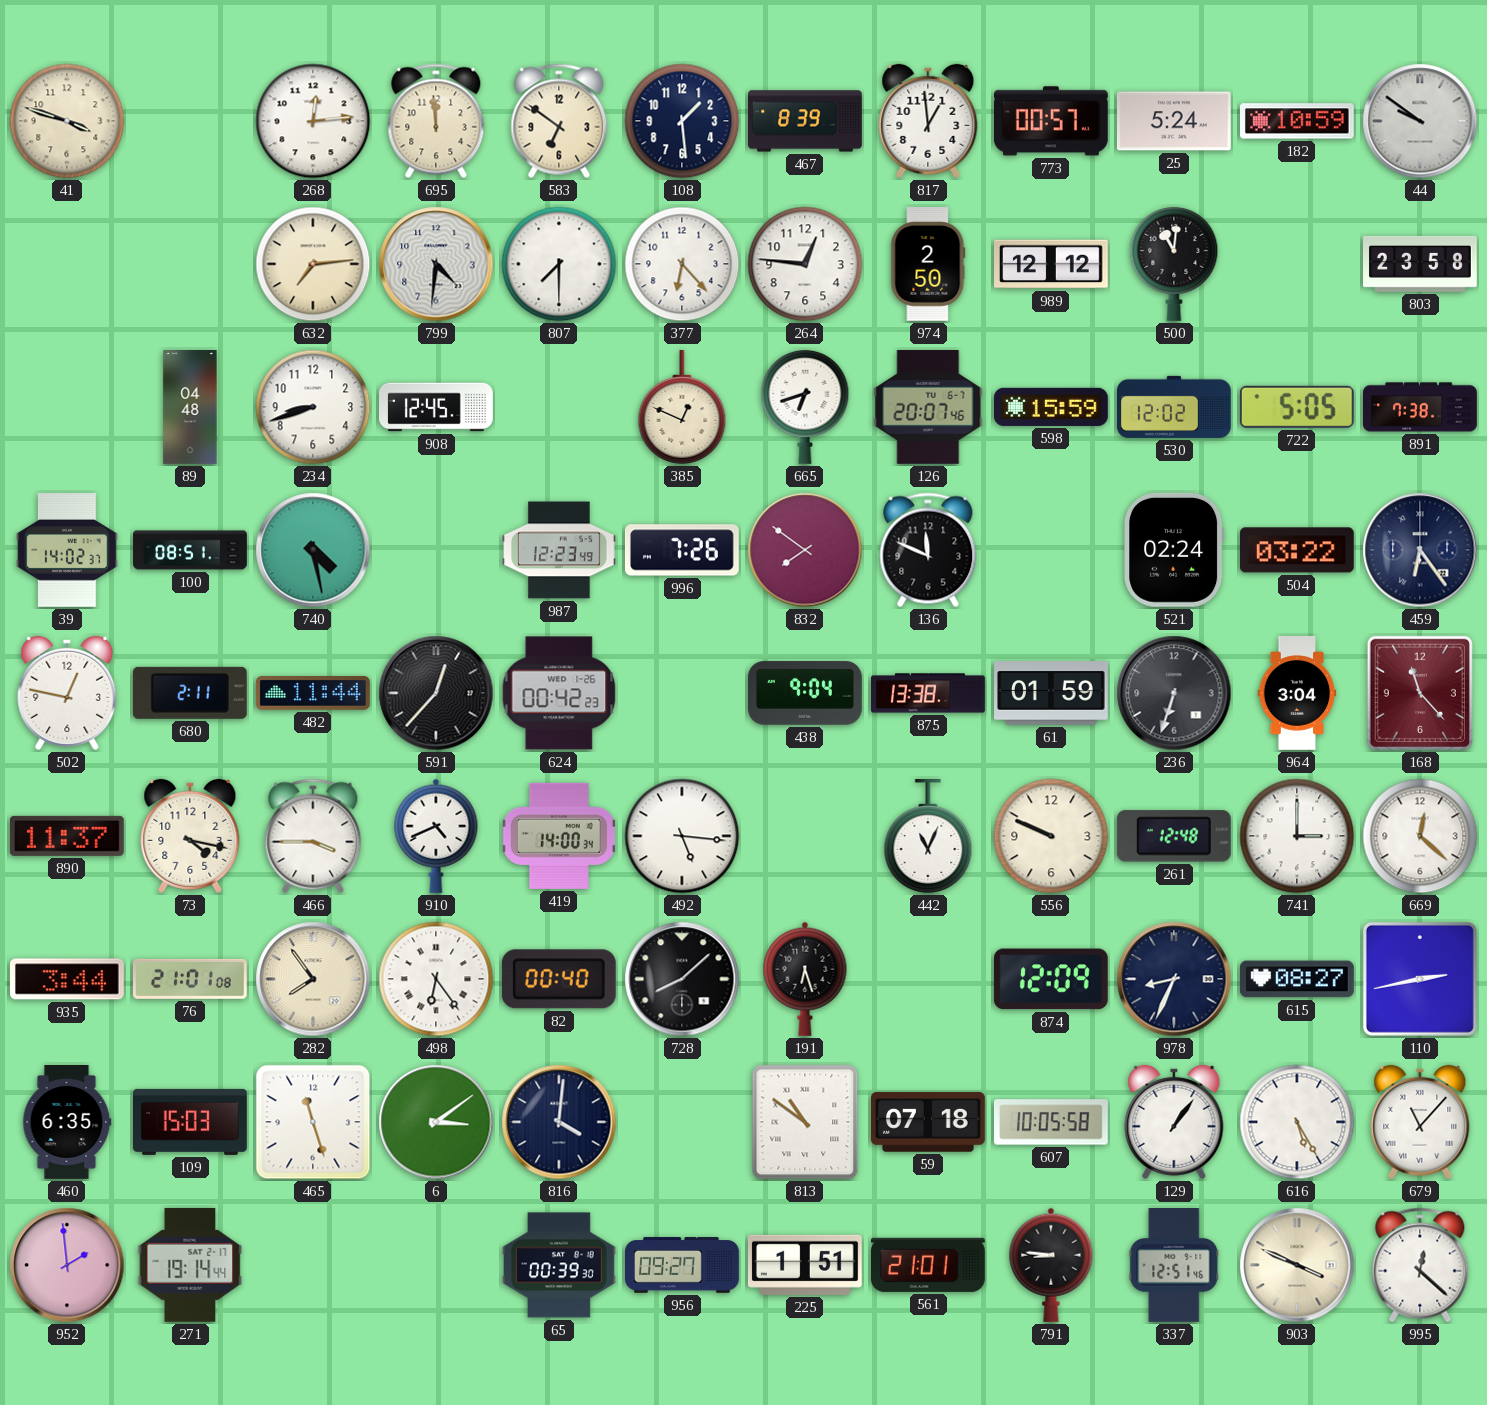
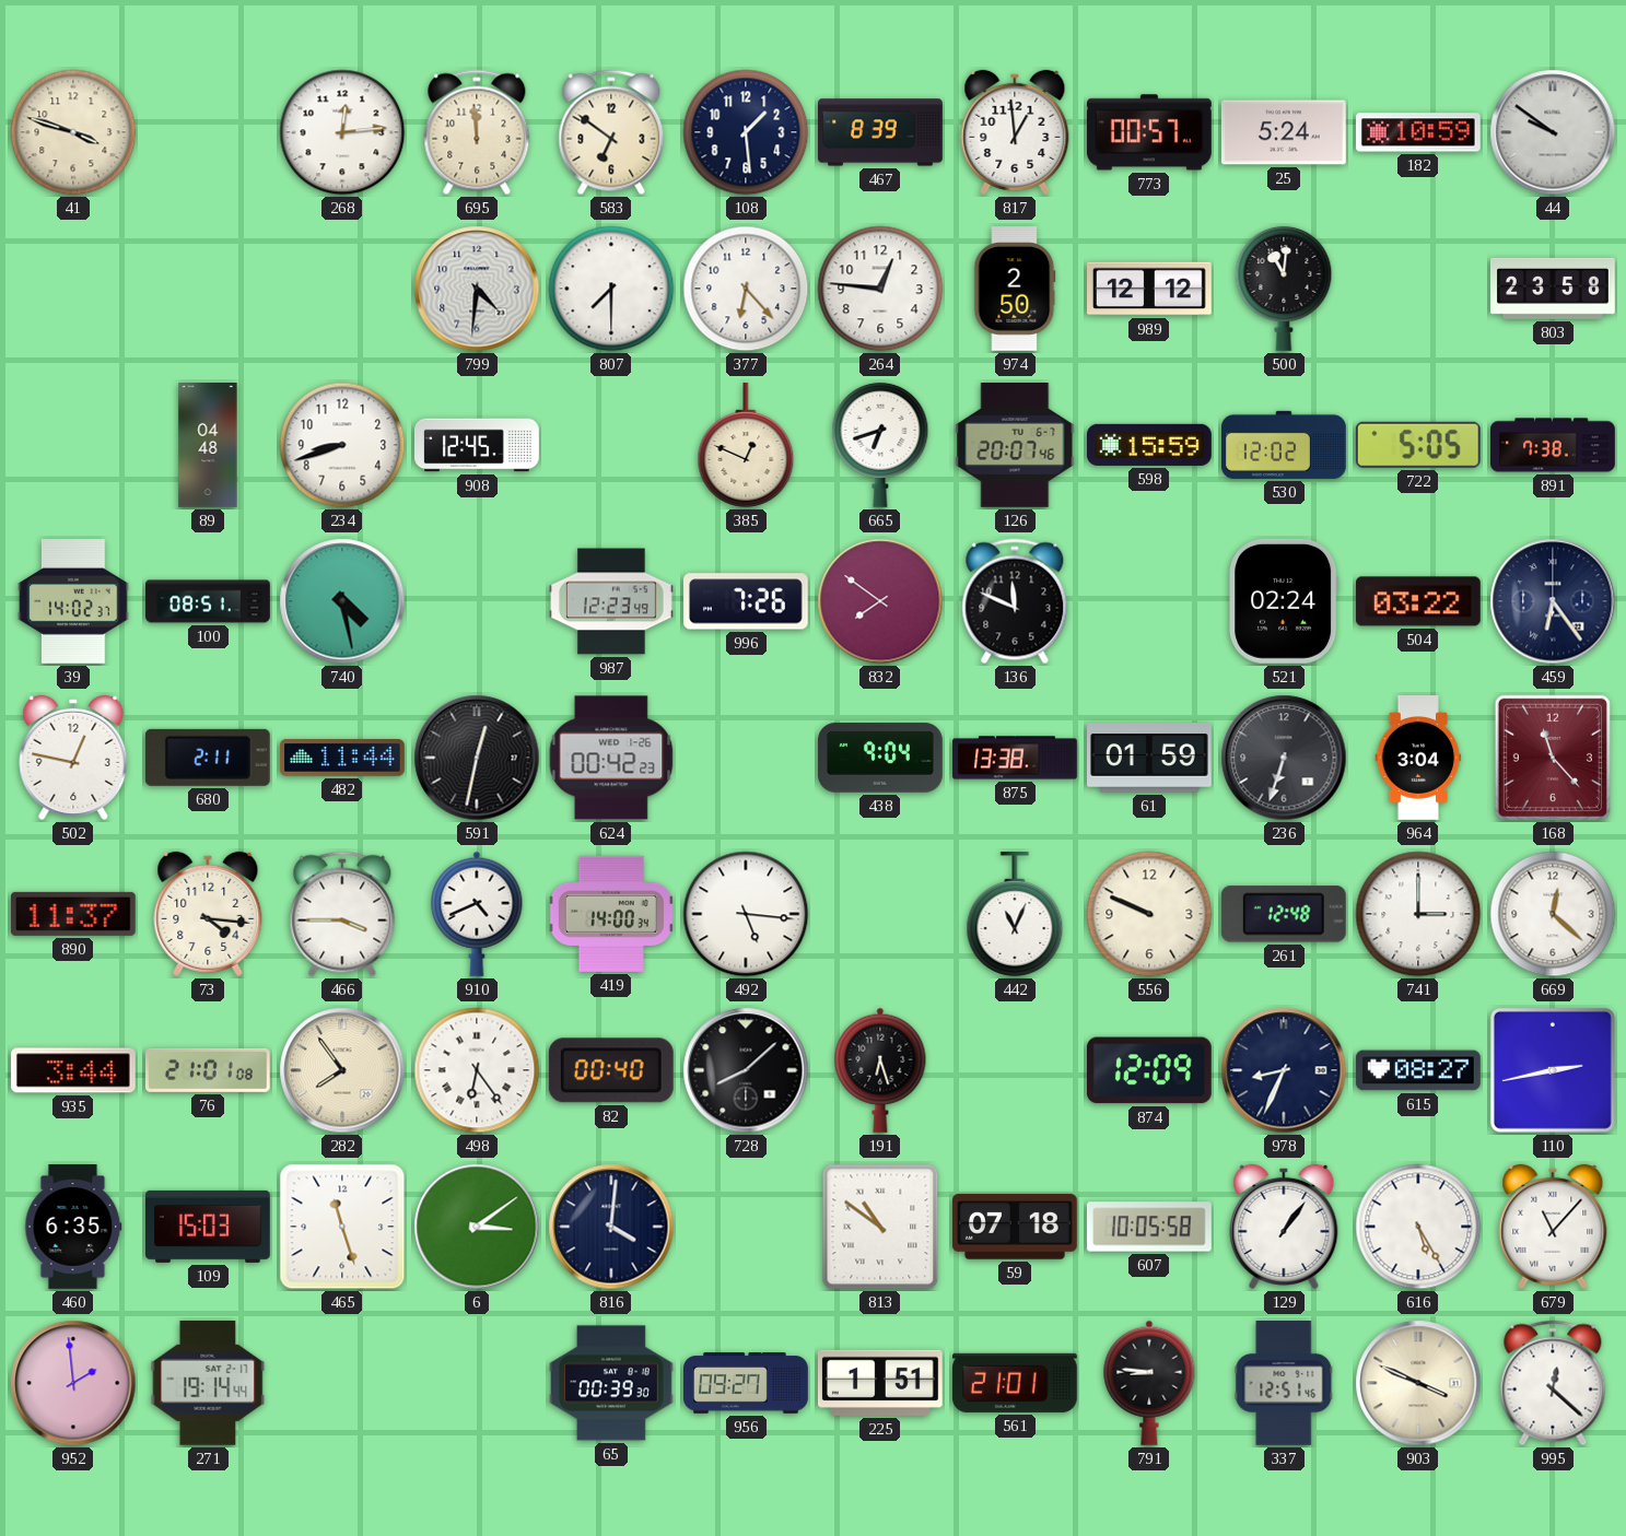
632: 7:14 -> none (313, 264)
591: 12:37 -> 12:32 (477, 758)
73: 4:17 -> 4:16 (208, 914)
